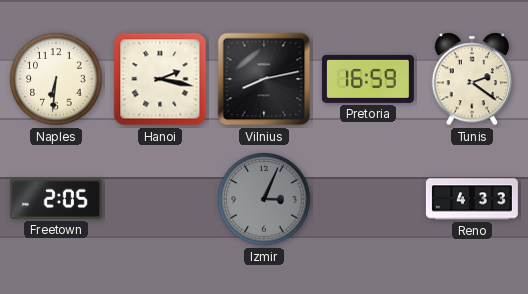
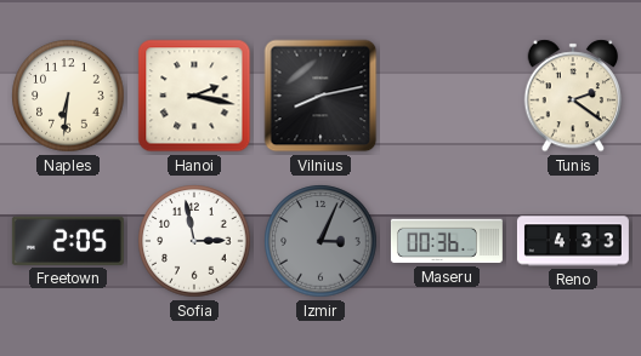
Pretoria: 16:59 -> none (368, 79)
Sofia: none -> 2:58 (194, 241)
Maseru: none -> 00:36 (447, 241)
